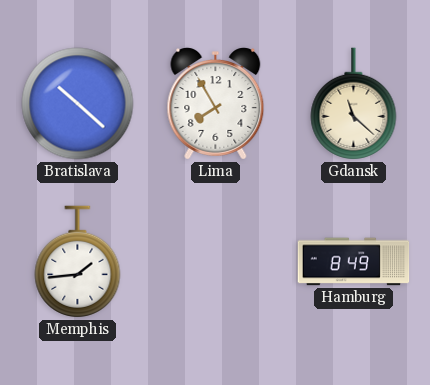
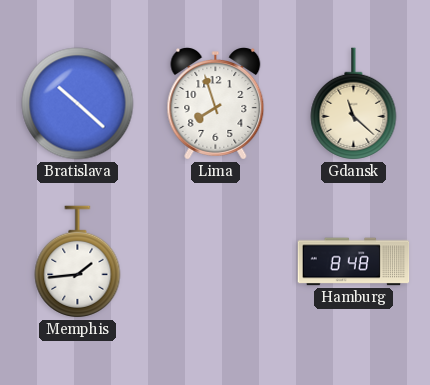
Lima: 7:55 -> 7:57 (216, 104)
Hamburg: 8:49 -> 8:48 (354, 262)
